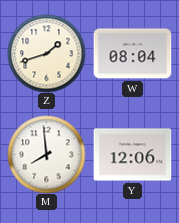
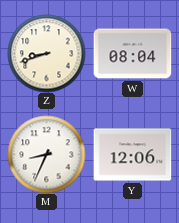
Z: 1:42 -> 8:42 (46, 53)
M: 7:59 -> 8:34 (46, 154)
